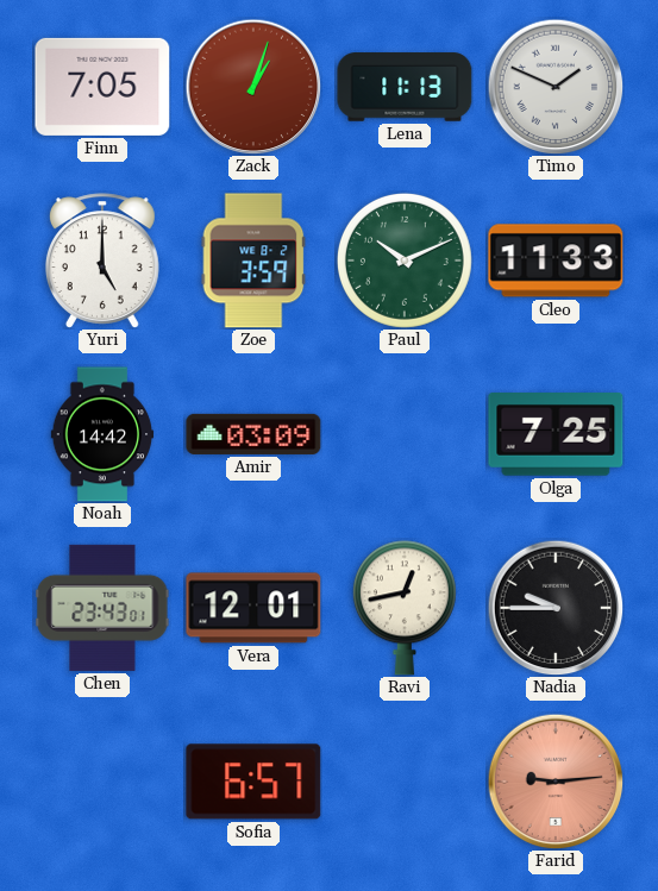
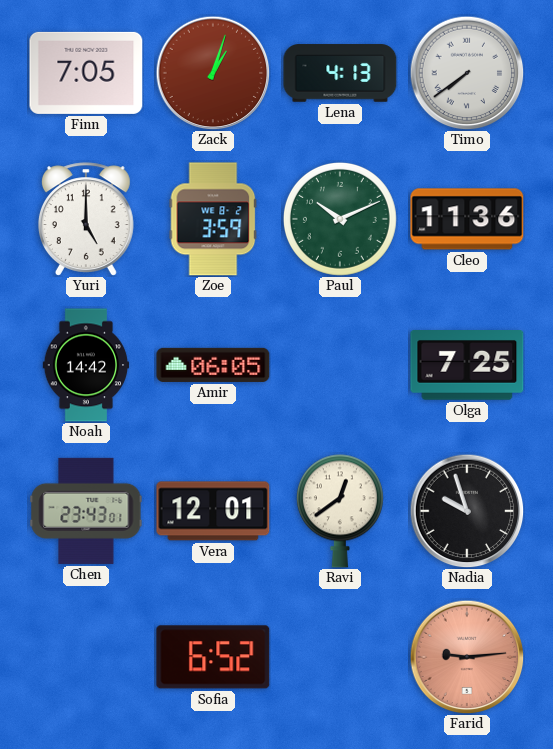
Lena: 11:13 -> 4:13 (340, 73)
Timo: 1:49 -> 7:39 (467, 73)
Cleo: 11:33 -> 11:36 (467, 219)
Amir: 03:09 -> 06:05 (213, 365)
Ravi: 12:43 -> 12:39 (340, 511)
Nadia: 9:45 -> 9:57 (467, 511)
Sofia: 6:57 -> 6:52 (213, 657)
